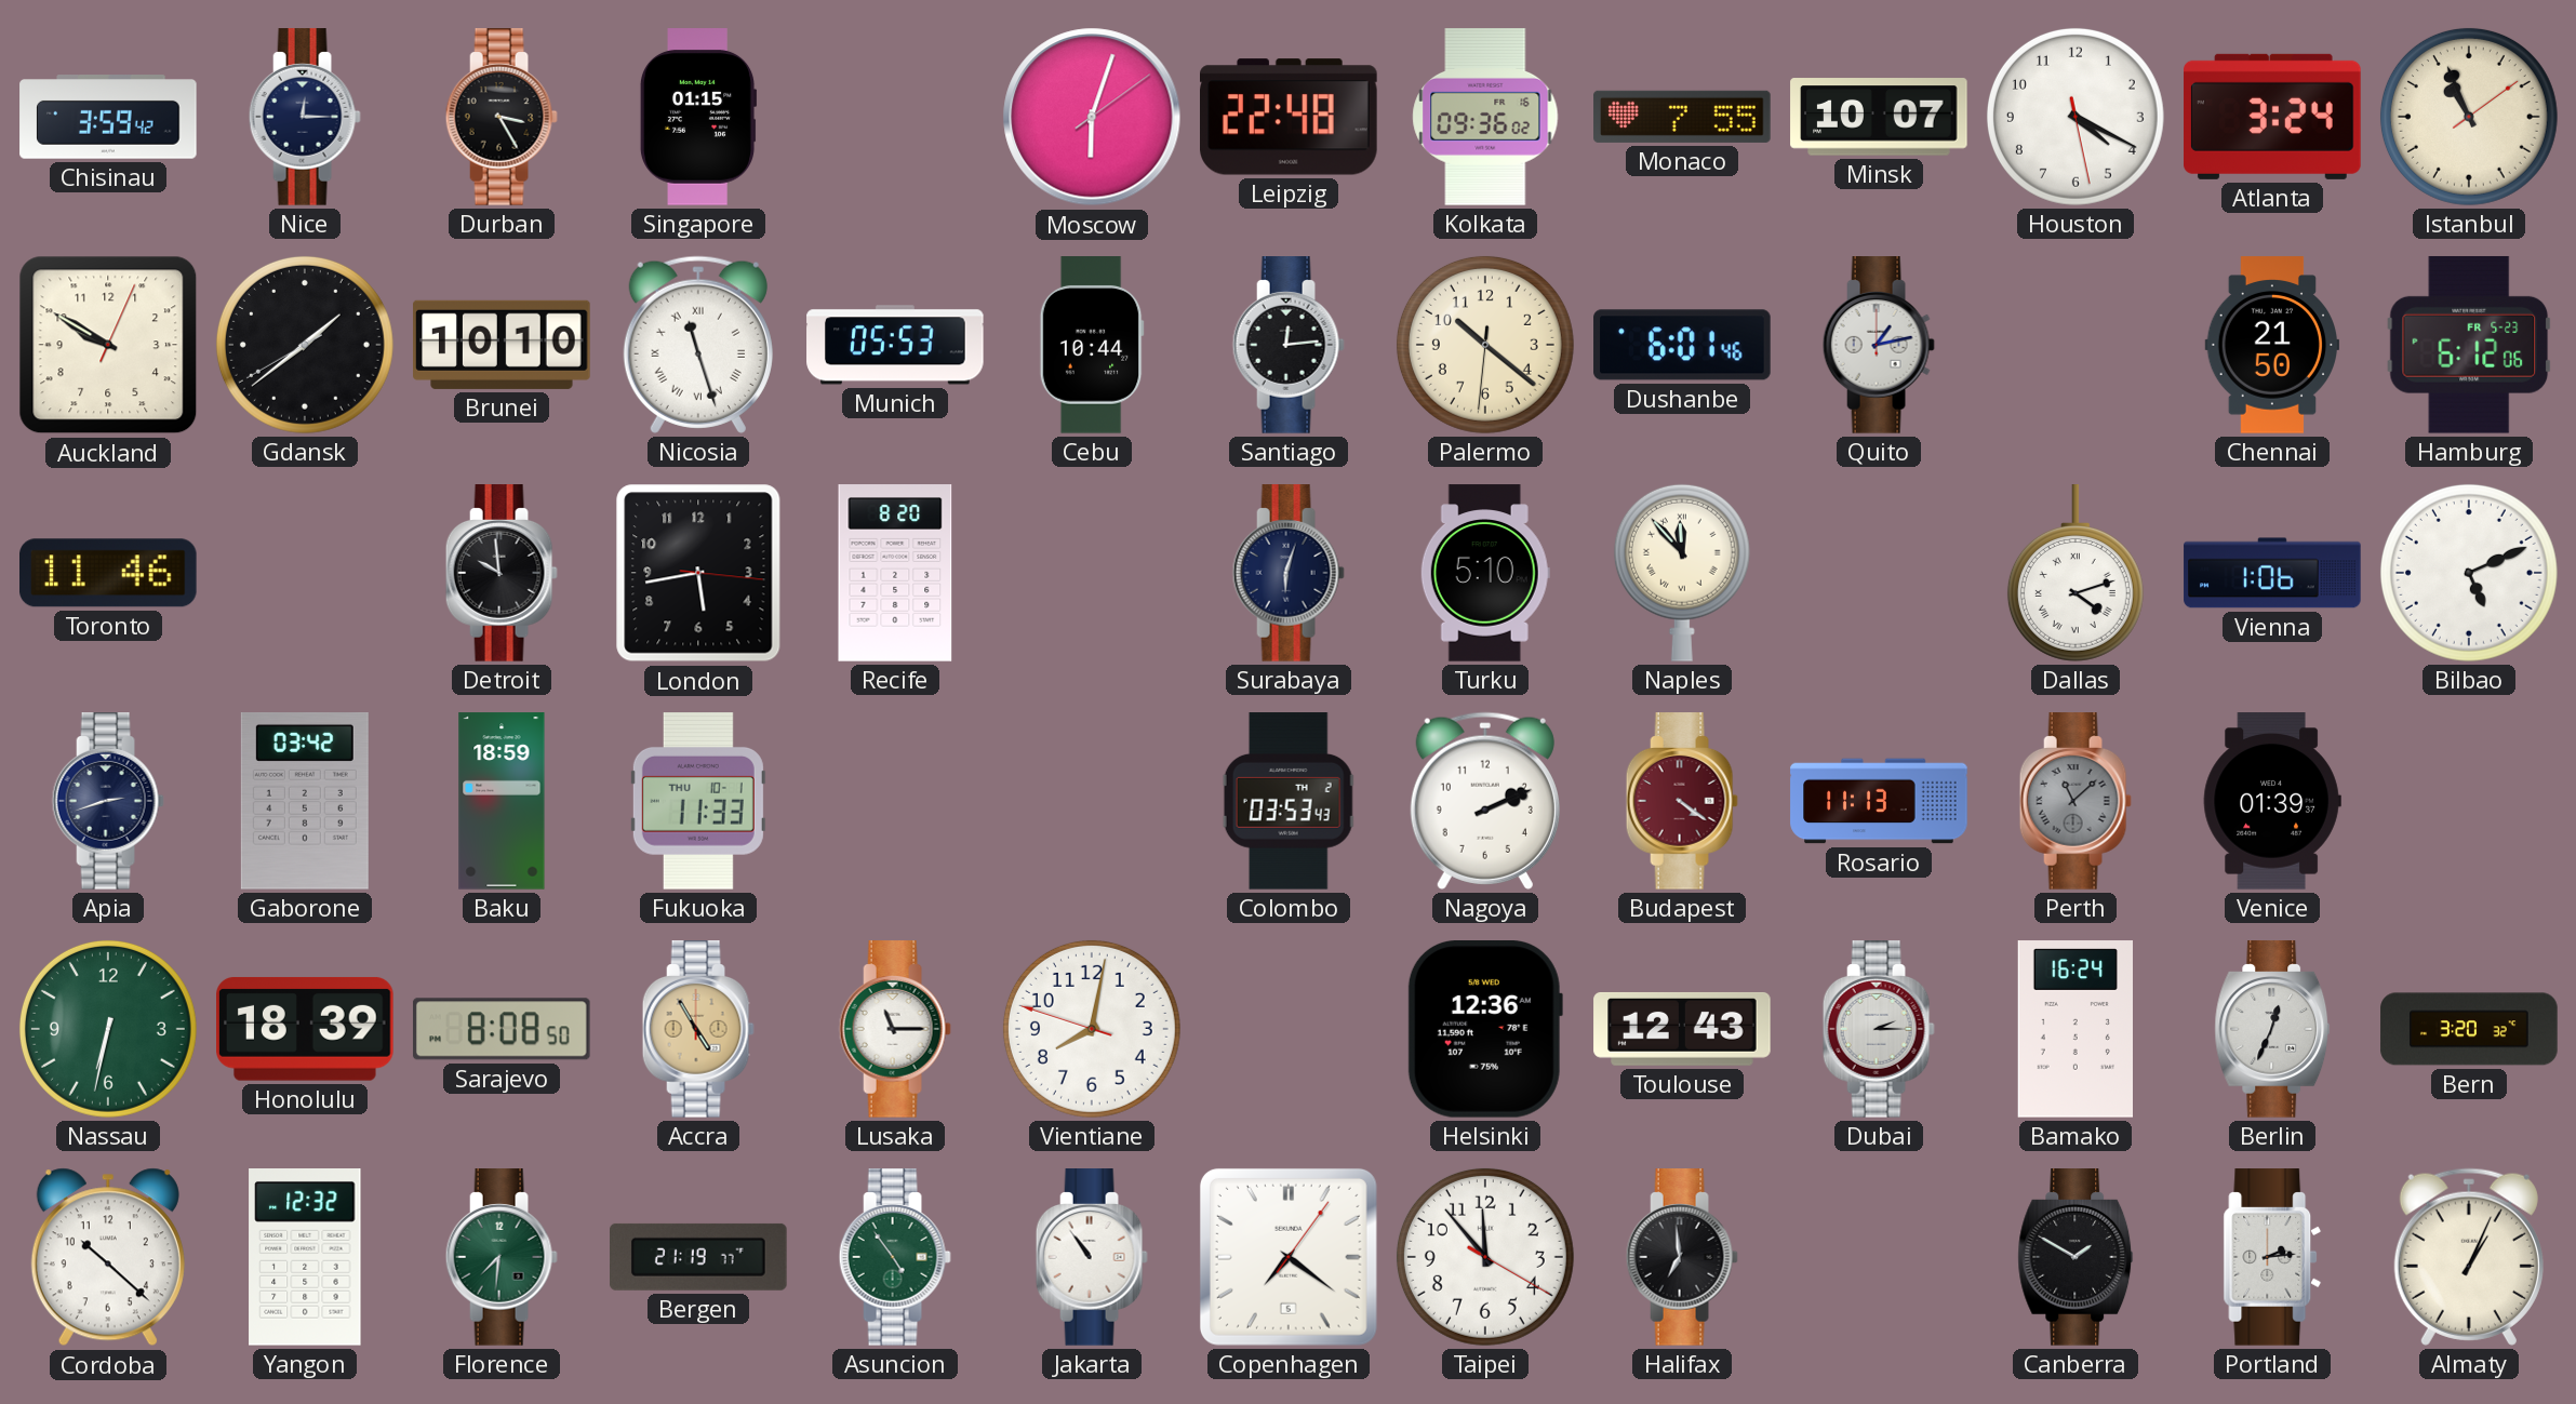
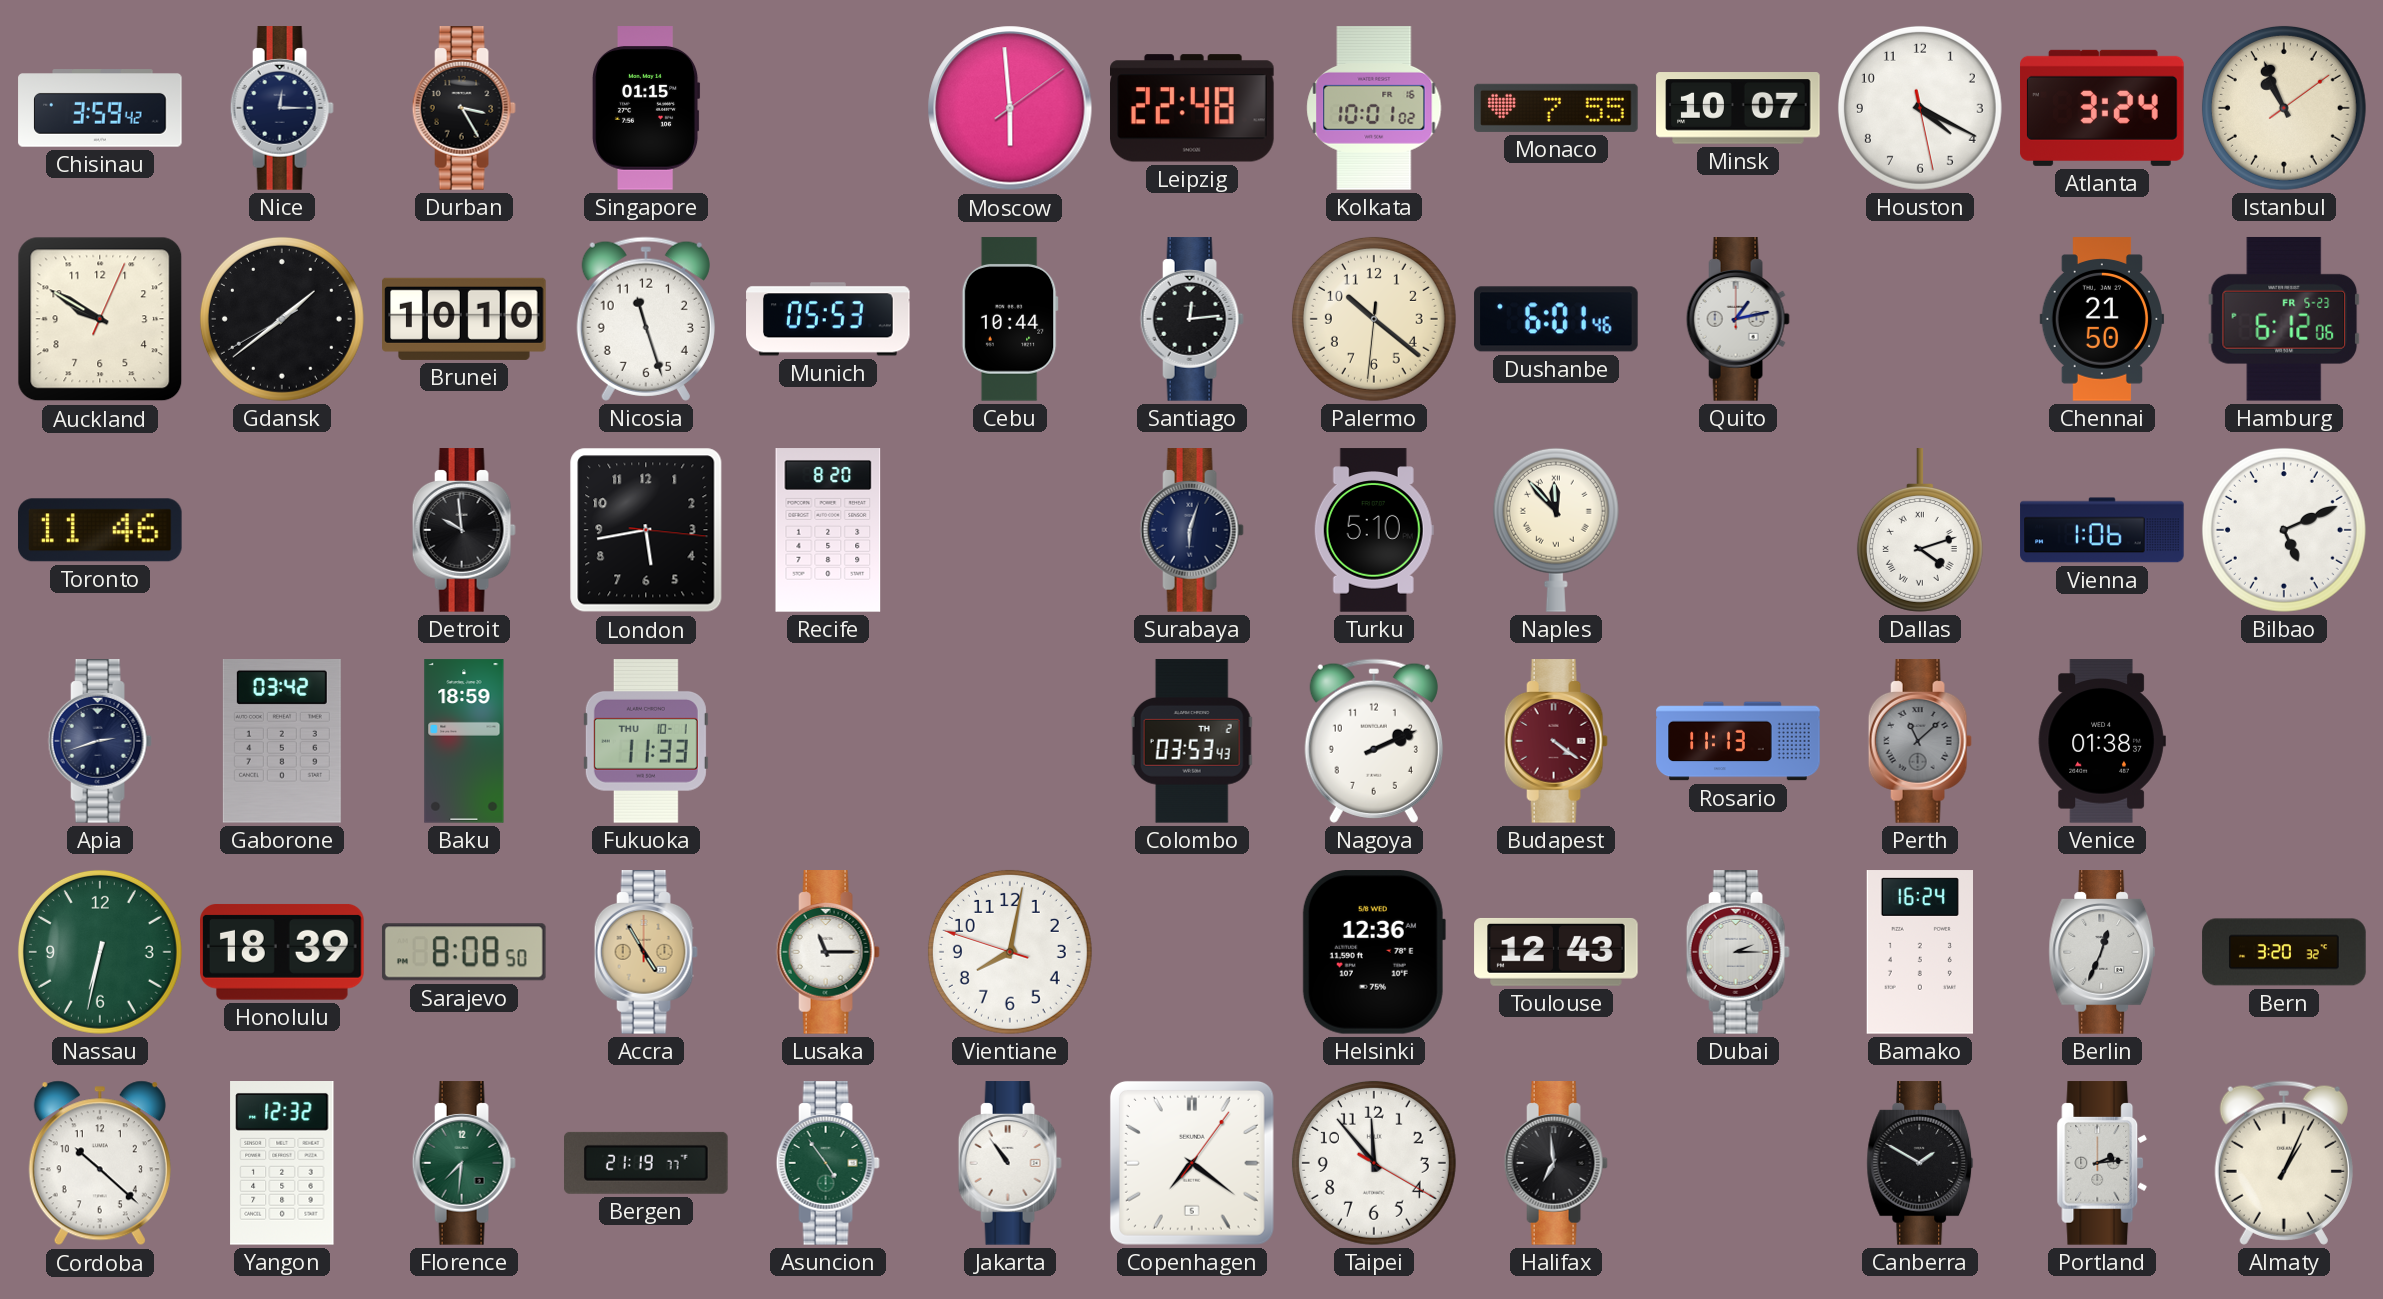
Moscow: 6:03 -> 5:59 (1010, 108)
Kolkata: 09:36 -> 10:01 (1374, 108)
Nicosia numerals: Roman -> Arabic (646, 319)
Venice: 01:39 -> 01:38 (2102, 741)
